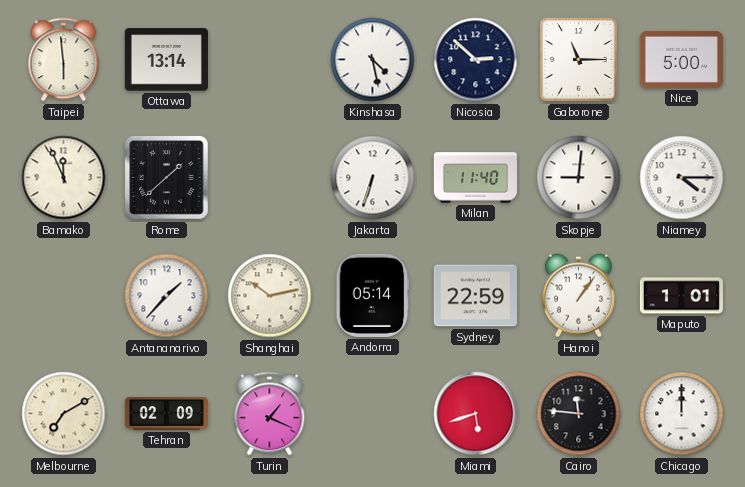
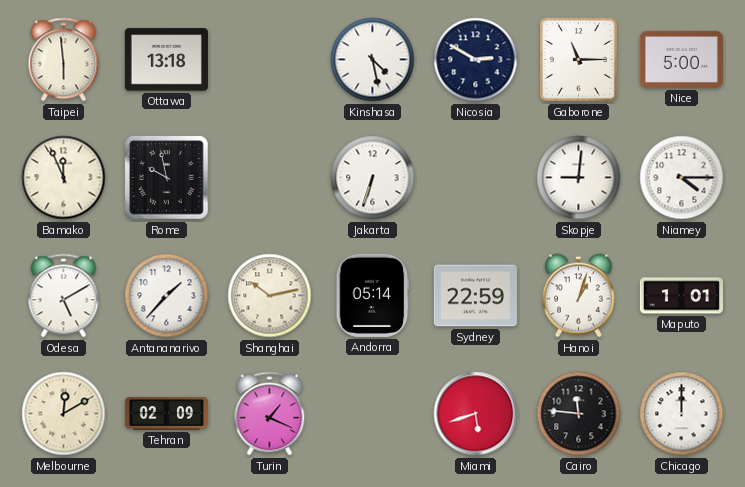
Ottawa: 13:14 -> 13:18 (166, 60)
Nicosia: 2:52 -> 2:50 (476, 60)
Rome: 1:38 -> 9:58 (167, 178)
Milan: 11:40 -> none (475, 178)
Odesa: none -> 5:10 (64, 296)
Hanoi: 1:06 -> 1:03 (578, 296)
Melbourne: 7:10 -> 12:10 (64, 414)
